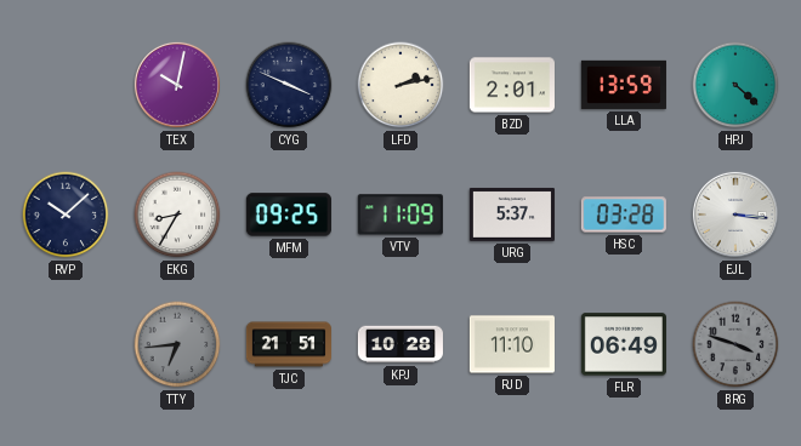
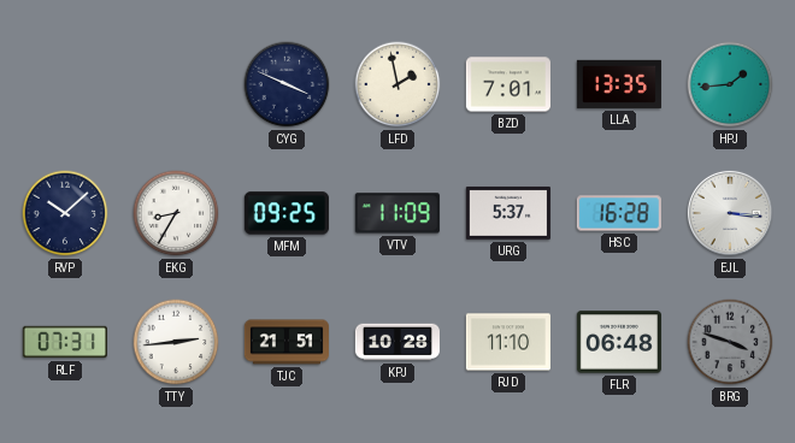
TEX: 10:02 -> none (177, 85)
LFD: 2:13 -> 1:58 (397, 84)
BZD: 2:01 -> 7:01 (508, 84)
LLA: 13:59 -> 13:35 (619, 84)
HPJ: 4:22 -> 1:44 (730, 84)
HSC: 03:28 -> 16:28 (619, 213)
RLF: none -> 07:31 (65, 342)
TTY: 6:44 -> 2:44 (176, 342)
TTY dial: grey -> white (176, 342)
FLR: 06:49 -> 06:48 (619, 342)
